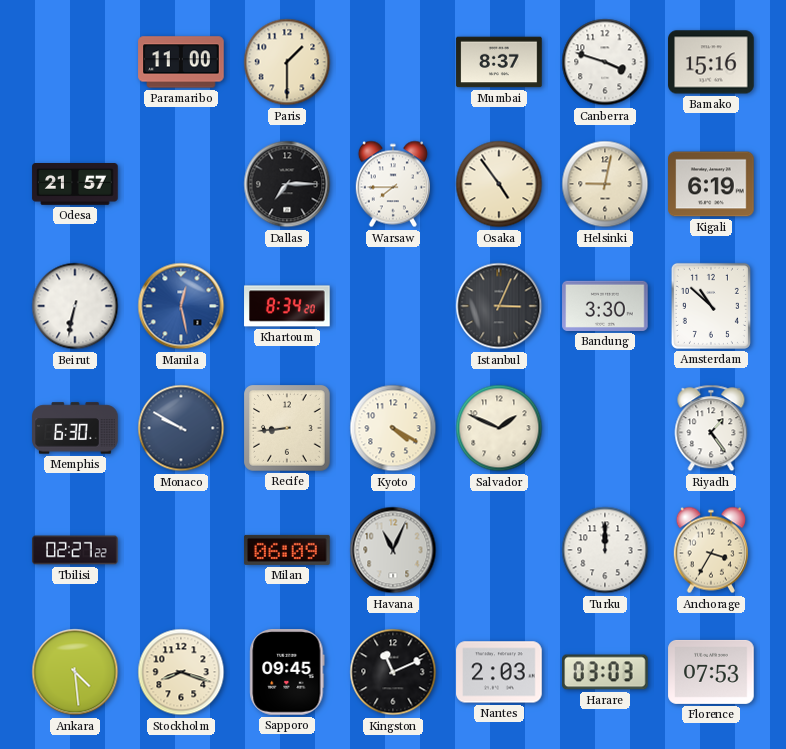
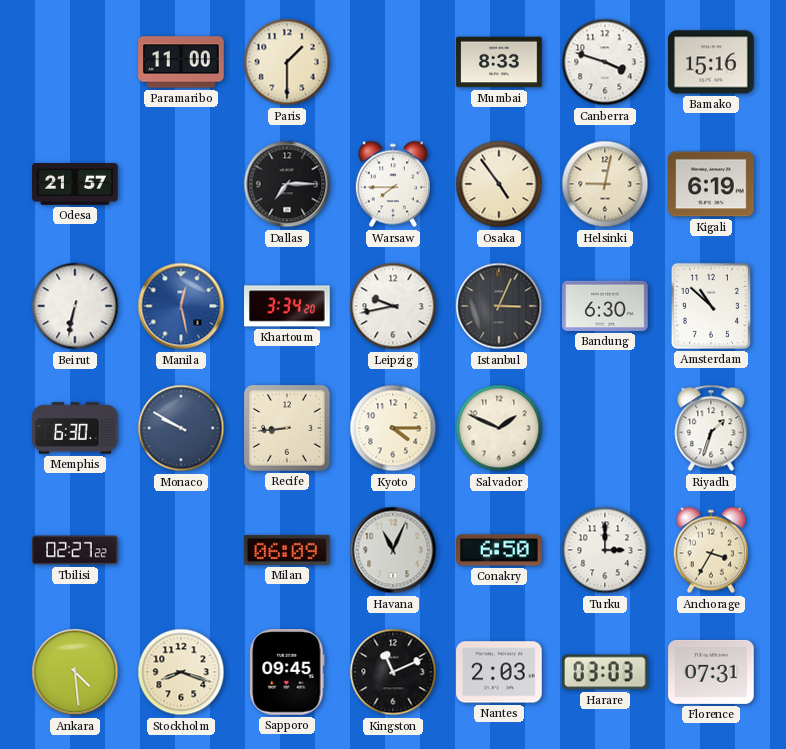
Mumbai: 8:37 -> 8:33 (499, 62)
Khartoum: 8:34 -> 3:34 (287, 306)
Leipzig: none -> 9:43 (393, 306)
Bandung: 3:30 -> 6:30 (605, 306)
Kyoto: 4:20 -> 4:15 (393, 428)
Riyadh: 1:24 -> 1:33 (711, 428)
Conakry: none -> 6:50 (499, 550)
Turku: 12:00 -> 3:00 (605, 550)
Florence: 07:53 -> 07:31 (711, 672)
